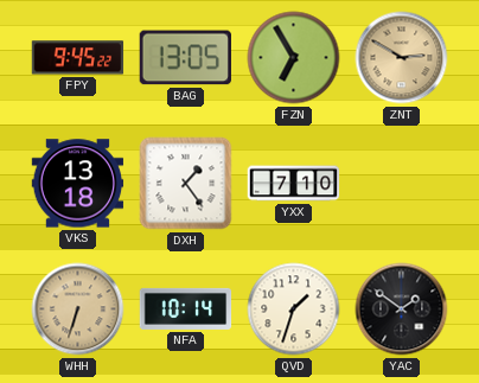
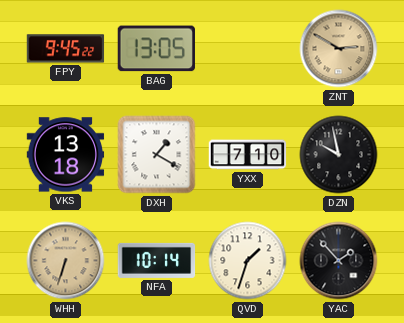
FZN: 6:55 -> none (294, 58)
DXH: 1:24 -> 1:20 (157, 155)
DZN: none -> 9:58 (339, 155)
YAC: 1:51 -> 1:53 (339, 261)
